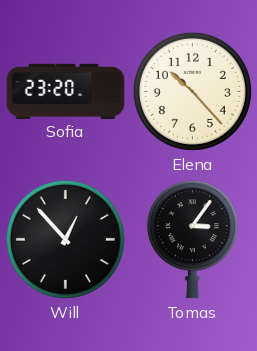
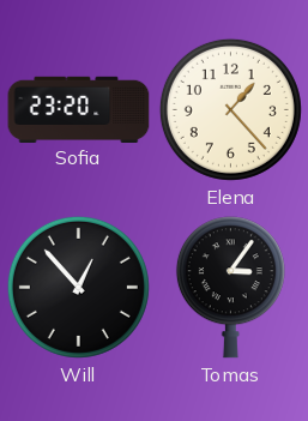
Elena: 10:23 -> 1:23 (230, 109)
